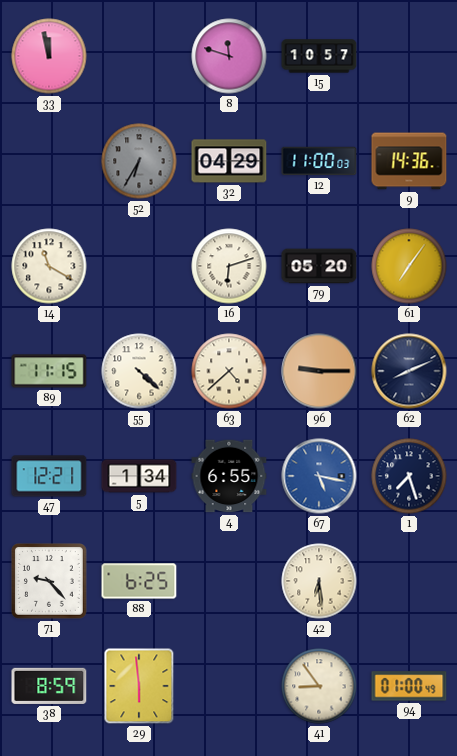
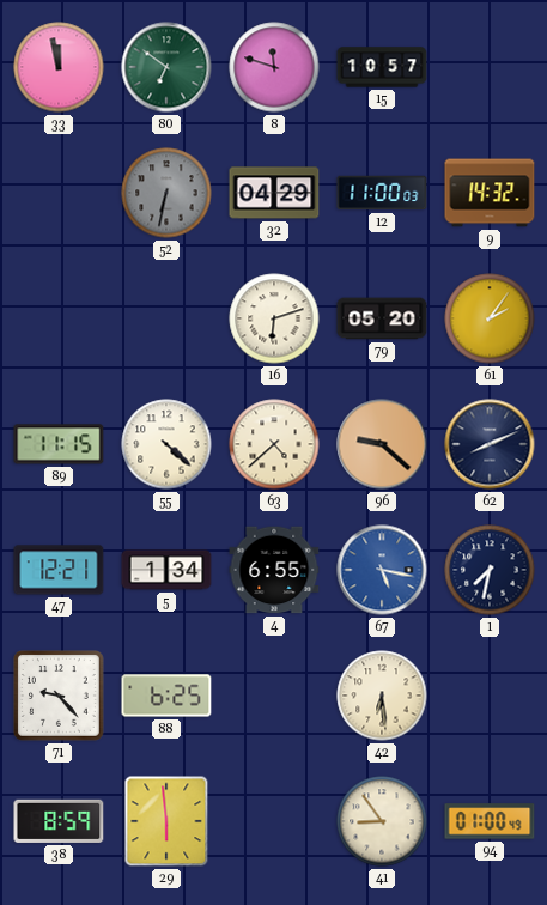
80: none -> 6:51 (166, 67)
52: 6:35 -> 6:32 (166, 193)
9: 14:36 -> 14:32 (490, 193)
14: 11:20 -> none (49, 266)
61: 7:06 -> 2:06 (490, 318)
96: 9:15 -> 9:22 (382, 444)
1: 7:27 -> 7:32 (490, 570)
